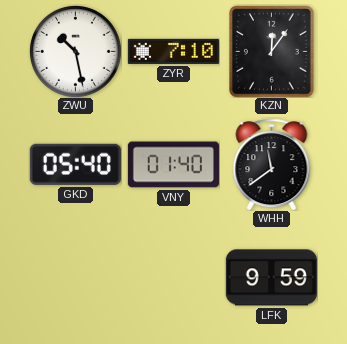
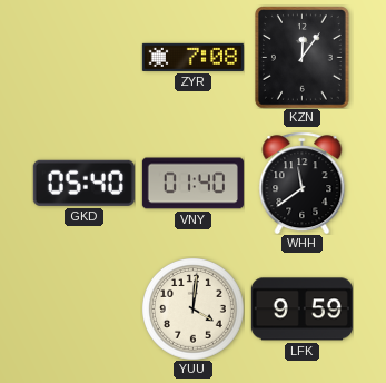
ZWU: 10:28 -> none (76, 52)
ZYR: 7:10 -> 7:08 (192, 57)
YUU: none -> 4:01 (194, 310)
